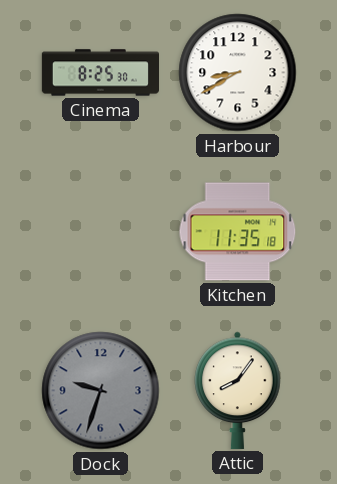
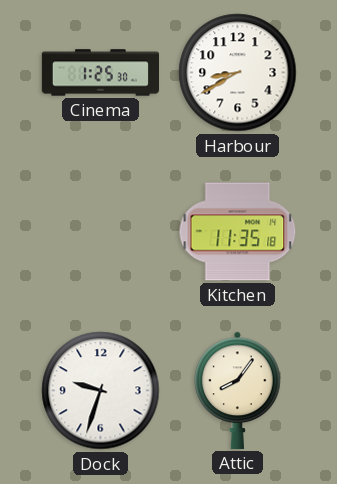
Cinema: 8:25 -> 1:25 (100, 73)
Dock dial: grey -> white (101, 391)
